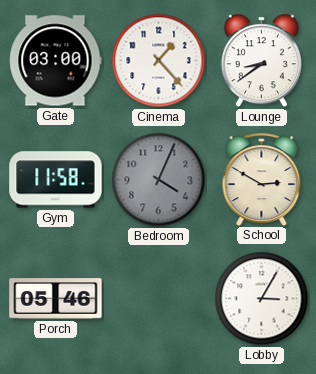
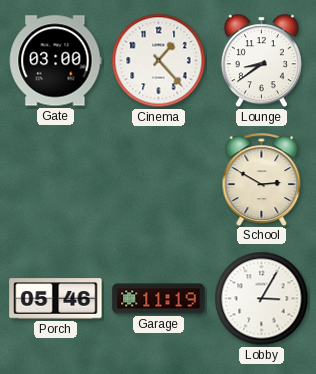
Gym: 11:58 -> none (56, 180)
Bedroom: 4:04 -> none (159, 180)
Garage: none -> 11:19 (159, 299)
